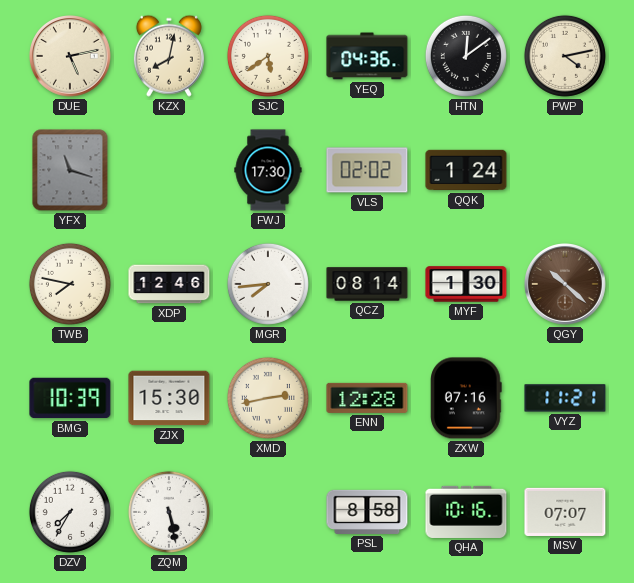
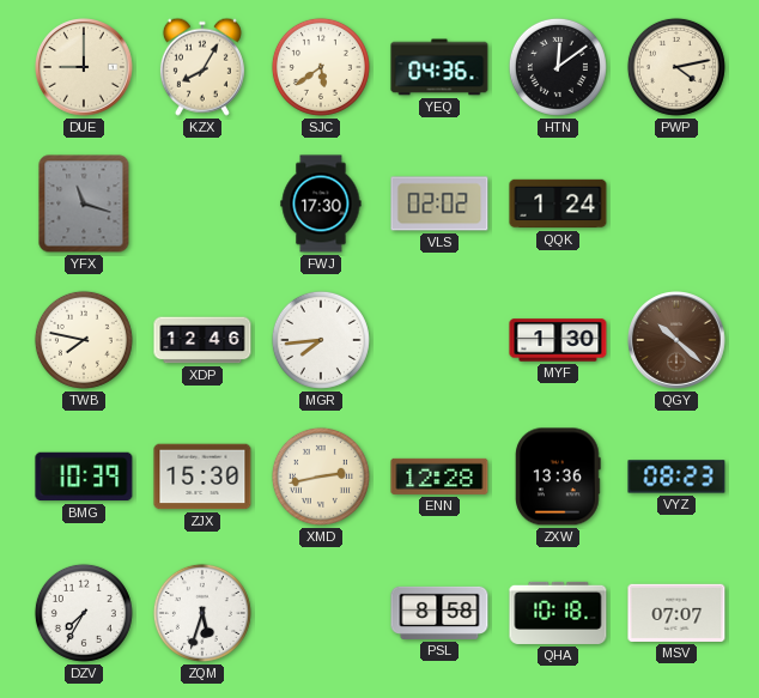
DUE: 5:13 -> 9:00 (85, 68)
KZX: 8:02 -> 8:05 (202, 67)
QCZ: 08:14 -> none (367, 284)
ZXW: 07:16 -> 13:36 (558, 477)
VYZ: 11:21 -> 08:23 (676, 477)
ZQM: 5:28 -> 5:33 (202, 613)
QHA: 10:16 -> 10:18 (558, 613)
